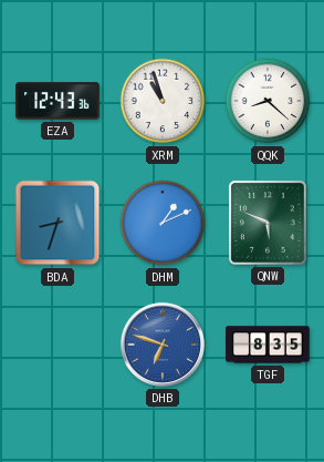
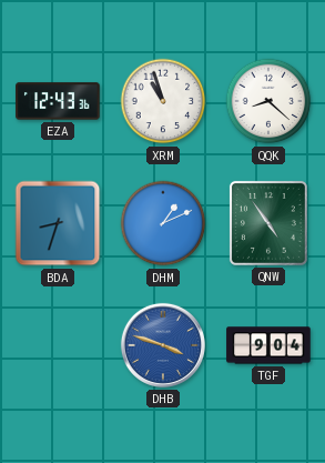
QNW: 5:49 -> 4:54 (268, 223)
DHB: 6:48 -> 3:48 (163, 345)
TGF: 8:35 -> 9:04 (268, 345)
